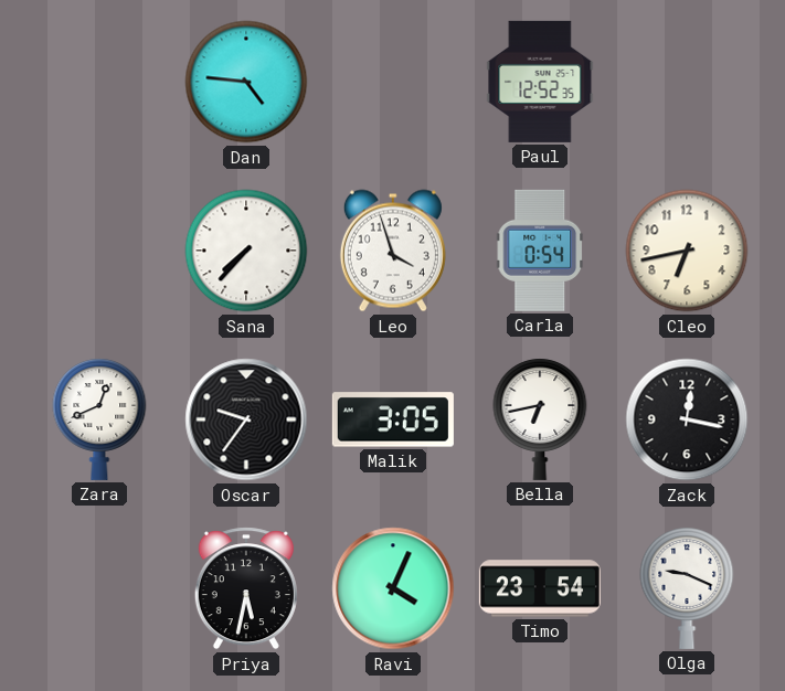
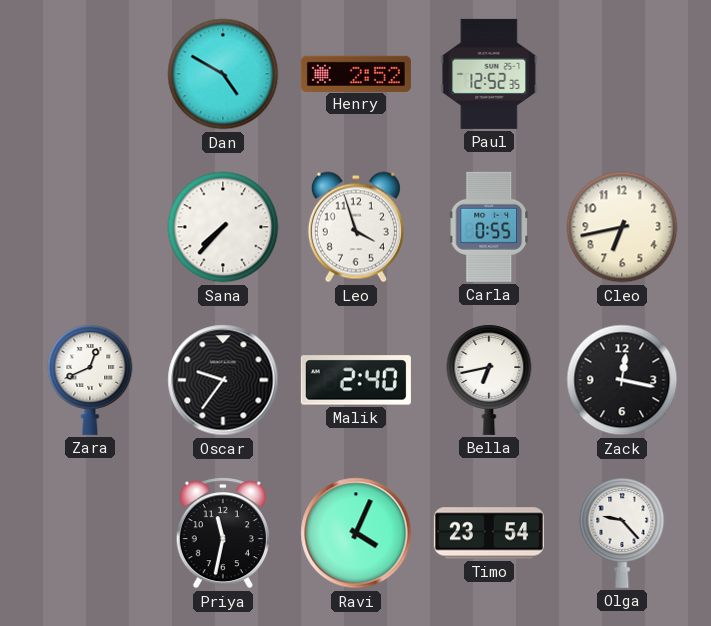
Dan: 4:46 -> 4:50 (223, 74)
Henry: none -> 2:52 (356, 73)
Carla: 0:54 -> 0:55 (489, 227)
Malik: 3:05 -> 2:40 (356, 380)
Priya: 5:32 -> 11:32 (223, 533)
Olga: 9:19 -> 9:23 (622, 533)
